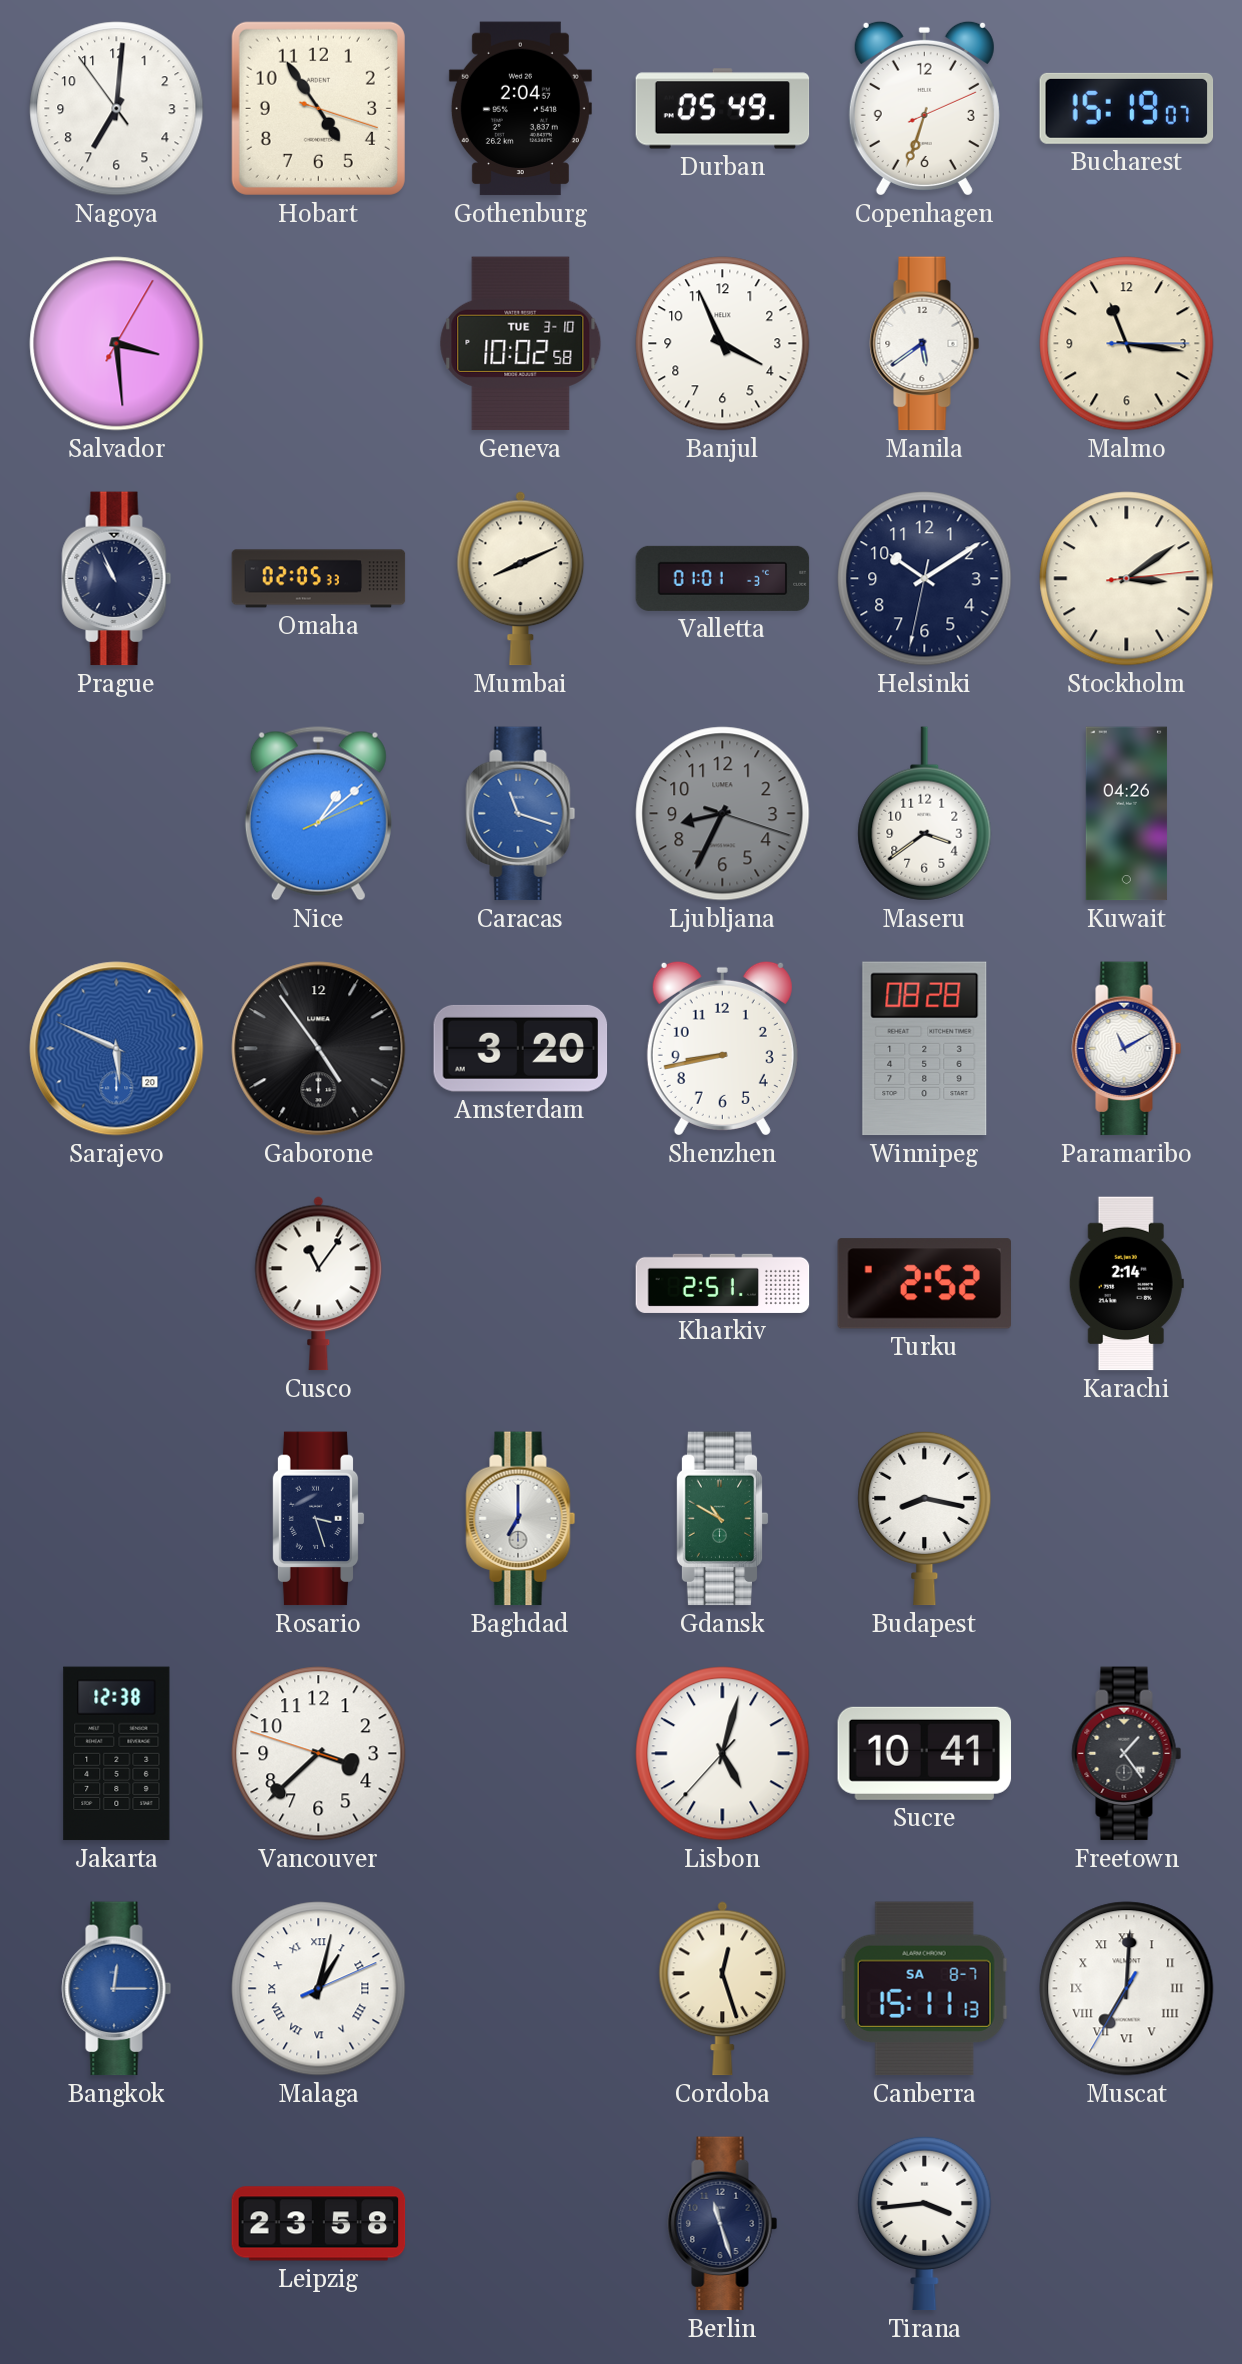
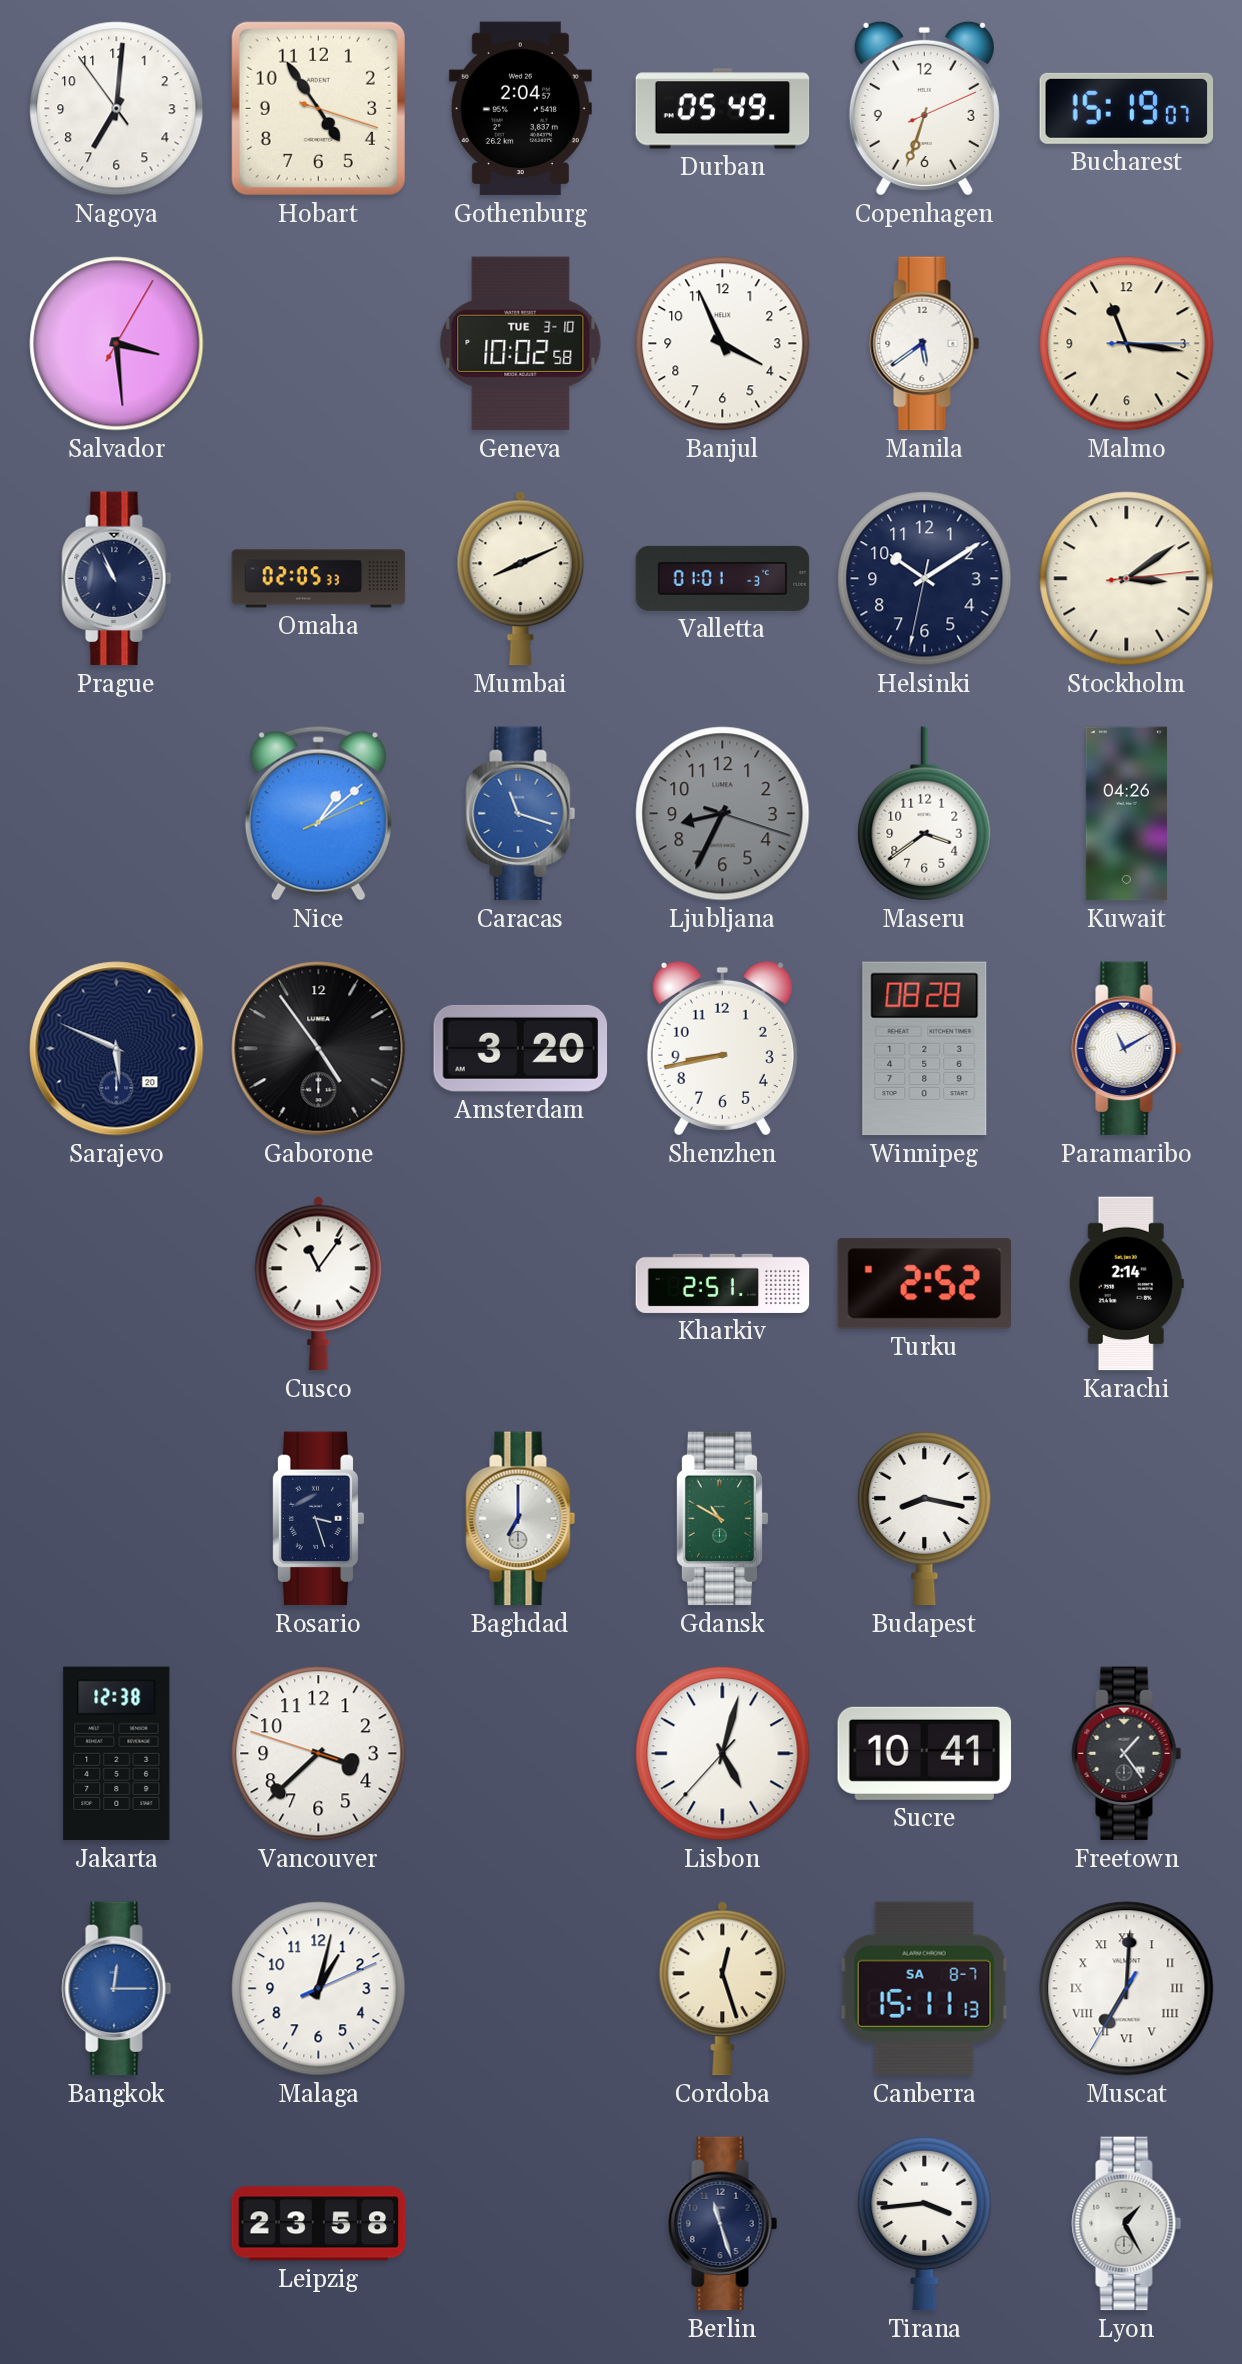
Sarajevo dial: blue -> navy (117, 1049)
Malaga numerals: Roman -> Arabic (319, 1989)
Lyon: none -> 1:25 (1127, 2224)
